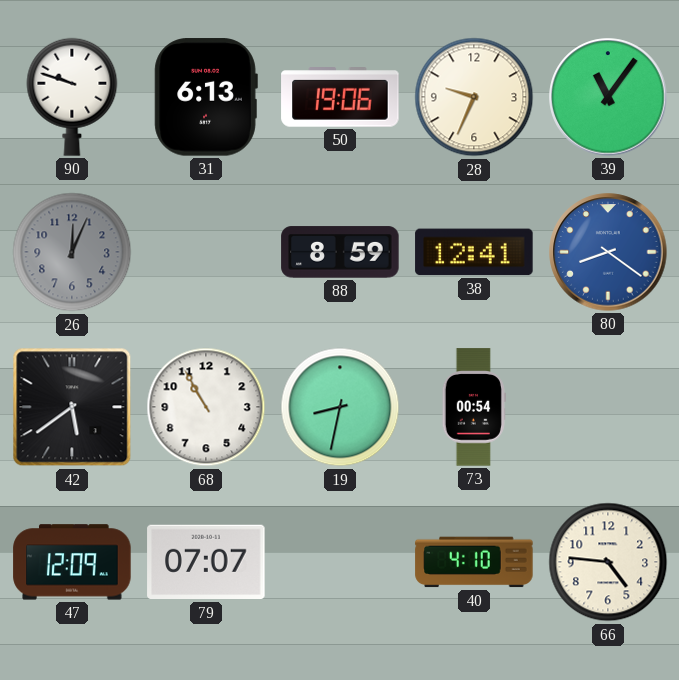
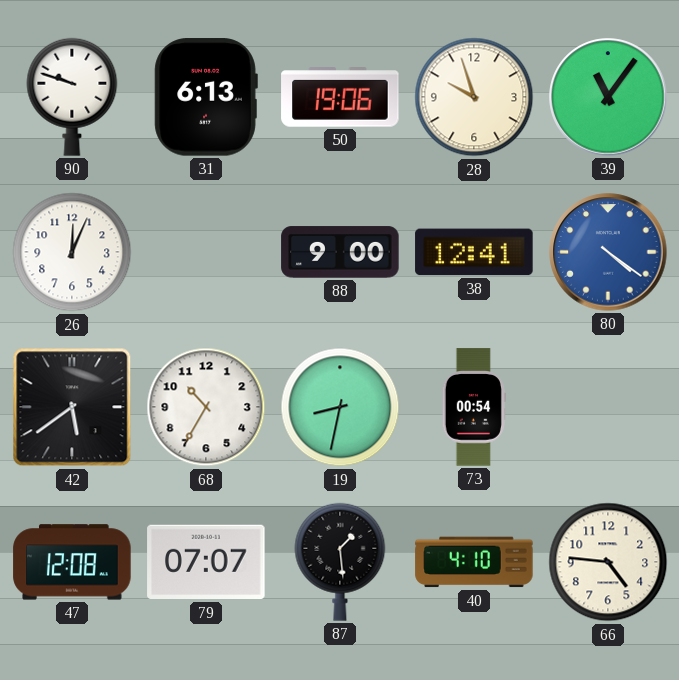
28: 9:34 -> 9:57 (474, 97)
26 dial: grey -> white (72, 252)
88: 8:59 -> 9:00 (340, 252)
80: 8:21 -> 4:21 (608, 252)
68: 10:55 -> 10:35 (206, 407)
47: 12:09 -> 12:08 (72, 562)
87: none -> 1:29 (340, 562)
